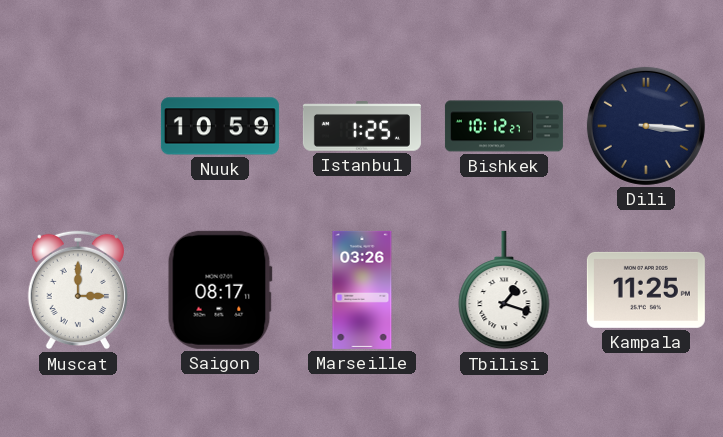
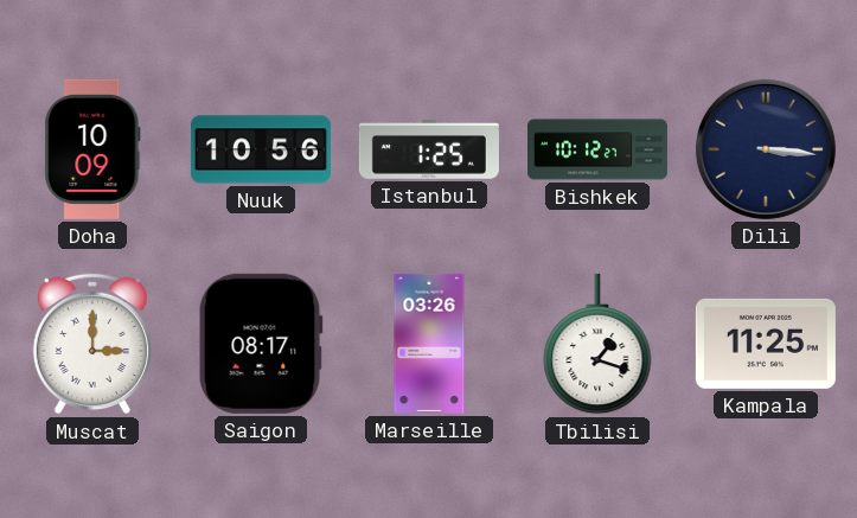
Doha: none -> 10:09 (92, 149)
Nuuk: 10:59 -> 10:56 (261, 149)
